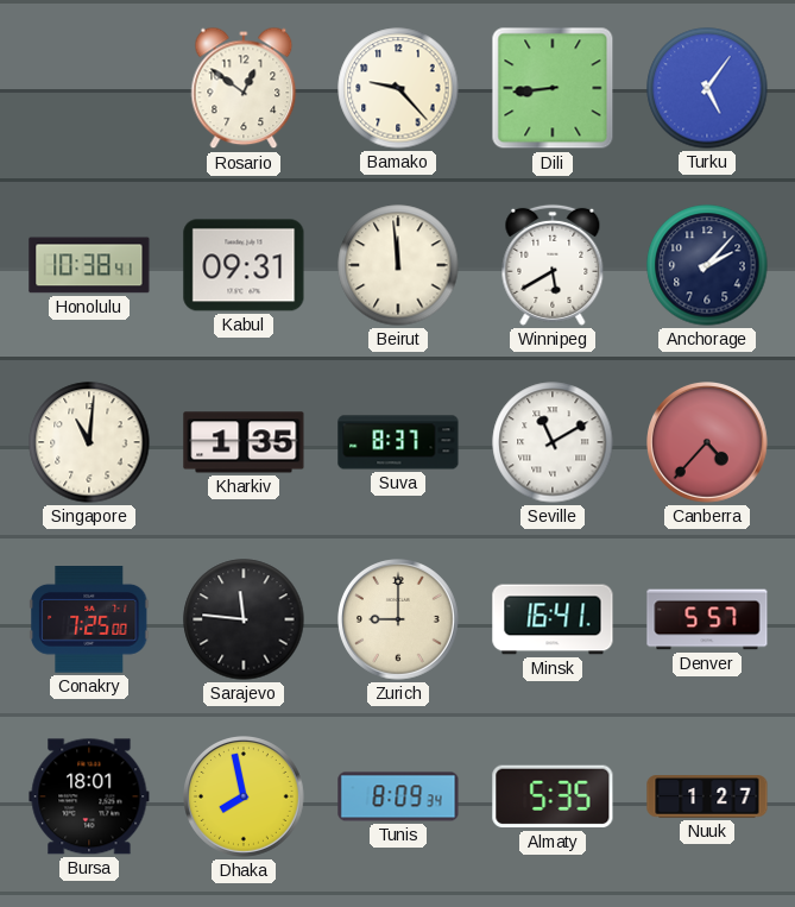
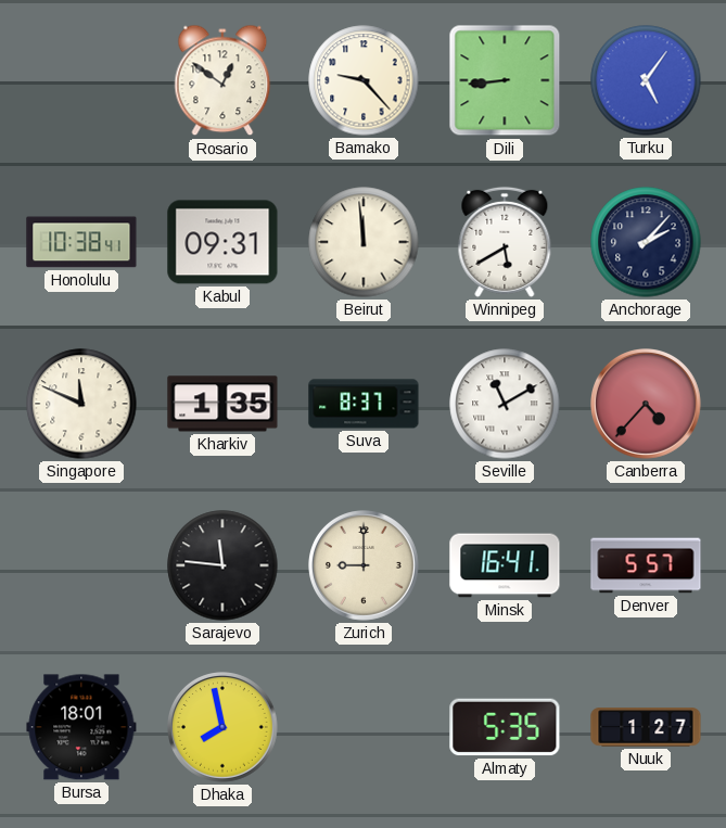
Singapore: 11:01 -> 11:49 (81, 404)
Conakry: 7:25 -> none (89, 621)
Tunis: 8:09 -> none (398, 796)
